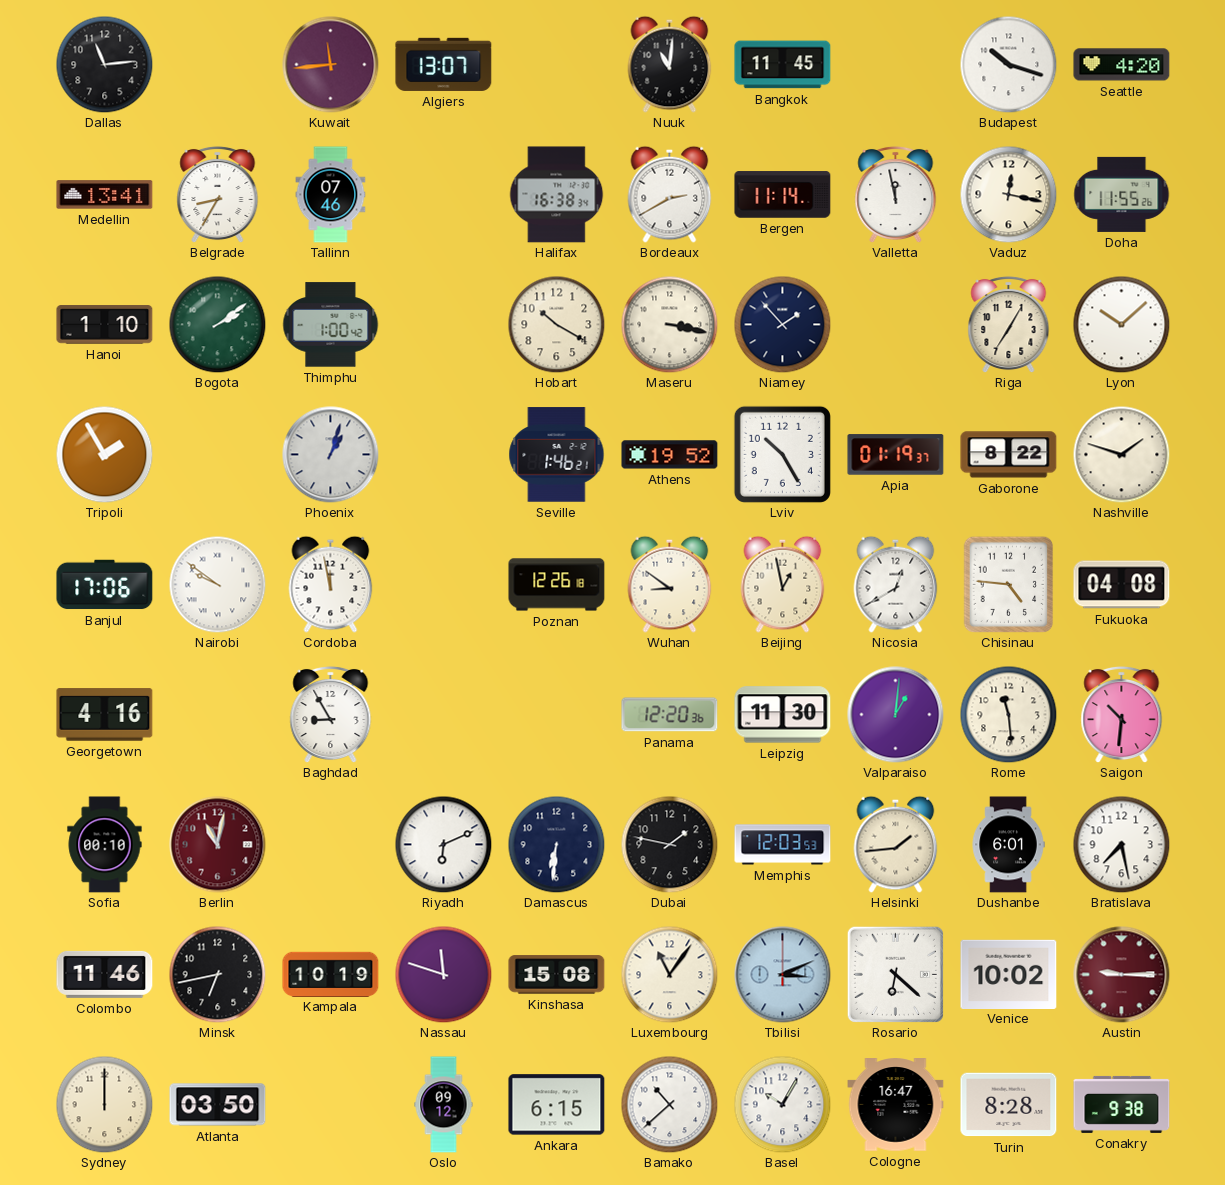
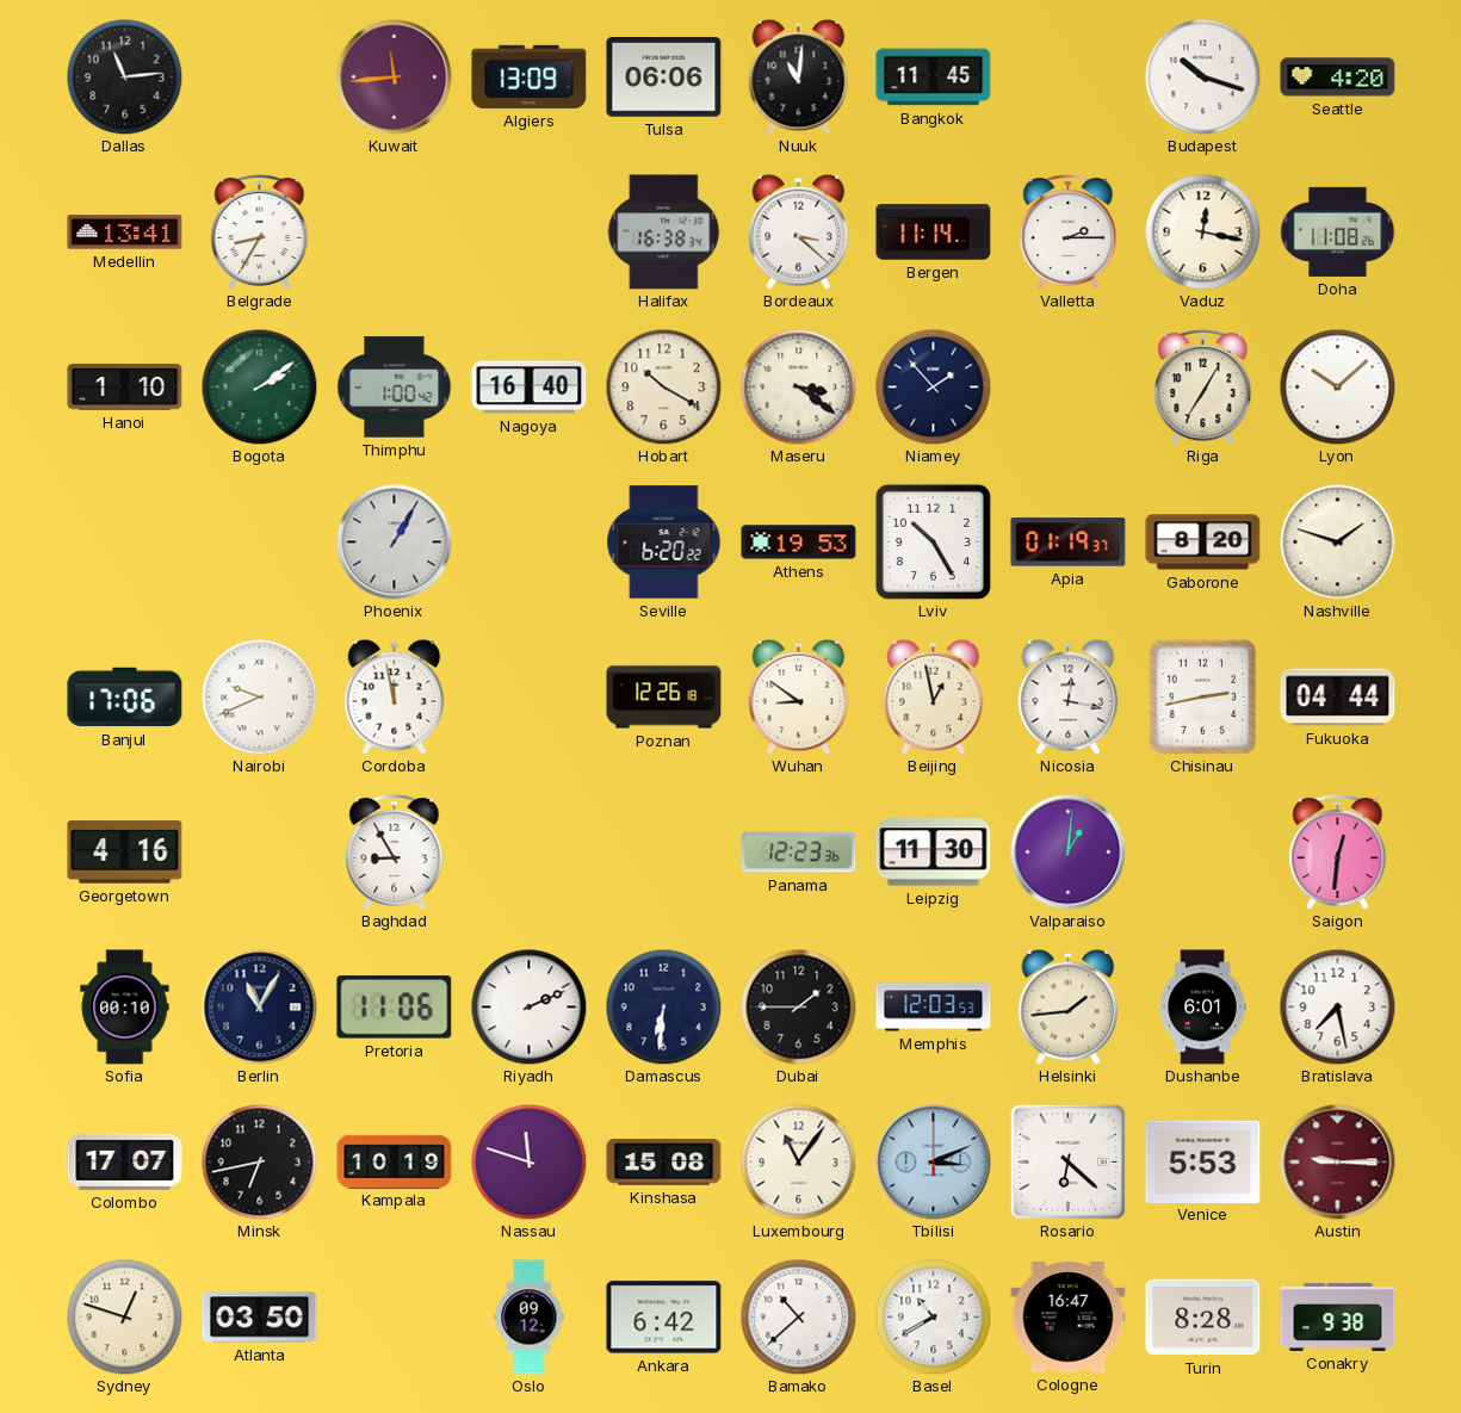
Algiers: 13:07 -> 13:09 (530, 76)
Tulsa: none -> 06:06 (664, 78)
Tallinn: 07:46 -> none (331, 195)
Bordeaux: 2:40 -> 3:22 (799, 231)
Valletta: 11:58 -> 2:15 (1069, 231)
Doha: 11:55 -> 11:08 (1338, 231)
Nagoya: none -> 16:40 (530, 388)
Maseru: 3:17 -> 3:21 (798, 386)
Tripoli: 1:55 -> none (104, 454)
Phoenix: 1:03 -> 1:05 (395, 543)
Seville: 1:46 -> 6:20 (664, 543)
Athens: 19:52 -> 19:53 (799, 543)
Gaborone: 8:22 -> 8:20 (1203, 543)
Nairobi: 9:51 -> 9:41 (259, 696)
Nicosia: 12:40 -> 12:17 (1069, 696)
Chisinau: 4:46 -> 2:43 (1203, 696)
Fukuoka: 04:08 -> 04:44 (1338, 698)
Panama: 12:20 -> 12:23 (799, 853)
Rome: 11:29 -> none (1008, 714)
Saigon: 10:31 -> 12:31 (1338, 851)
Berlin: 11:02 -> 11:05 (260, 1008)
Berlin dial: burgundy -> navy (260, 1008)
Pretoria: none -> 11:06 (395, 1008)
Riyadh: 6:11 -> 2:11 (528, 1006)
Dubai: 1:47 -> 1:45 (798, 1006)
Colombo: 11:46 -> 17:07 (125, 1161)
Venice: 10:02 -> 5:53 (1203, 1161)
Sydney: 12:00 -> 12:48 (124, 1316)
Ankara: 6:15 -> 6:42 (664, 1318)
Basel: 10:05 -> 10:40 (933, 1316)
